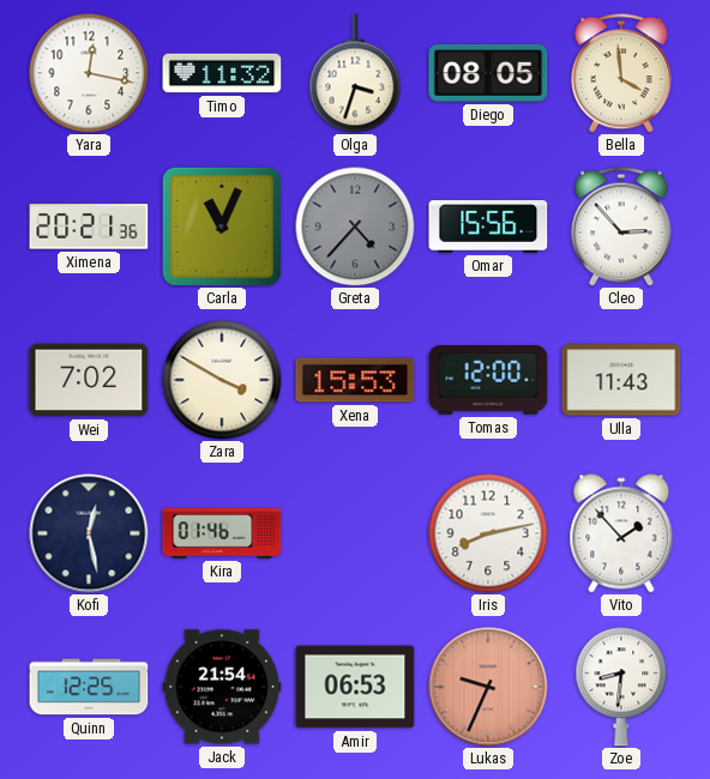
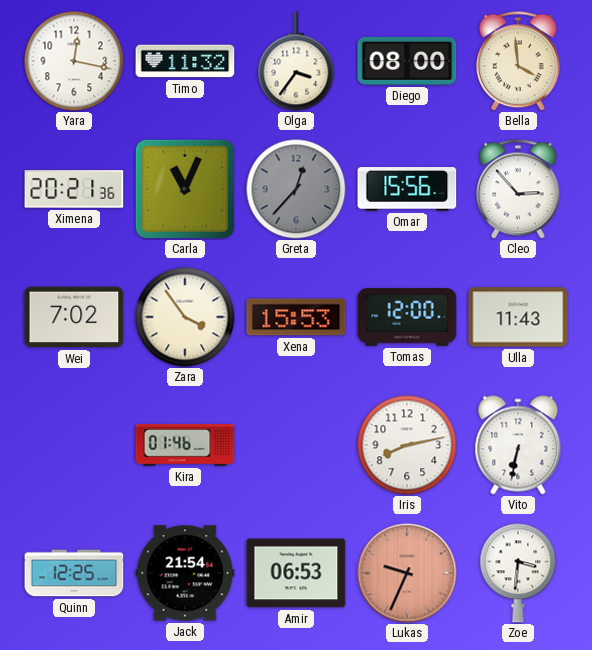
Olga: 3:33 -> 3:36 (296, 61)
Diego: 08:05 -> 08:00 (407, 61)
Greta: 4:37 -> 12:37 (296, 189)
Zara: 3:50 -> 3:54 (185, 317)
Kofi: 12:28 -> none (89, 533)
Vito: 1:53 -> 6:32 (518, 445)
Zoe: 8:31 -> 3:31 (518, 573)
